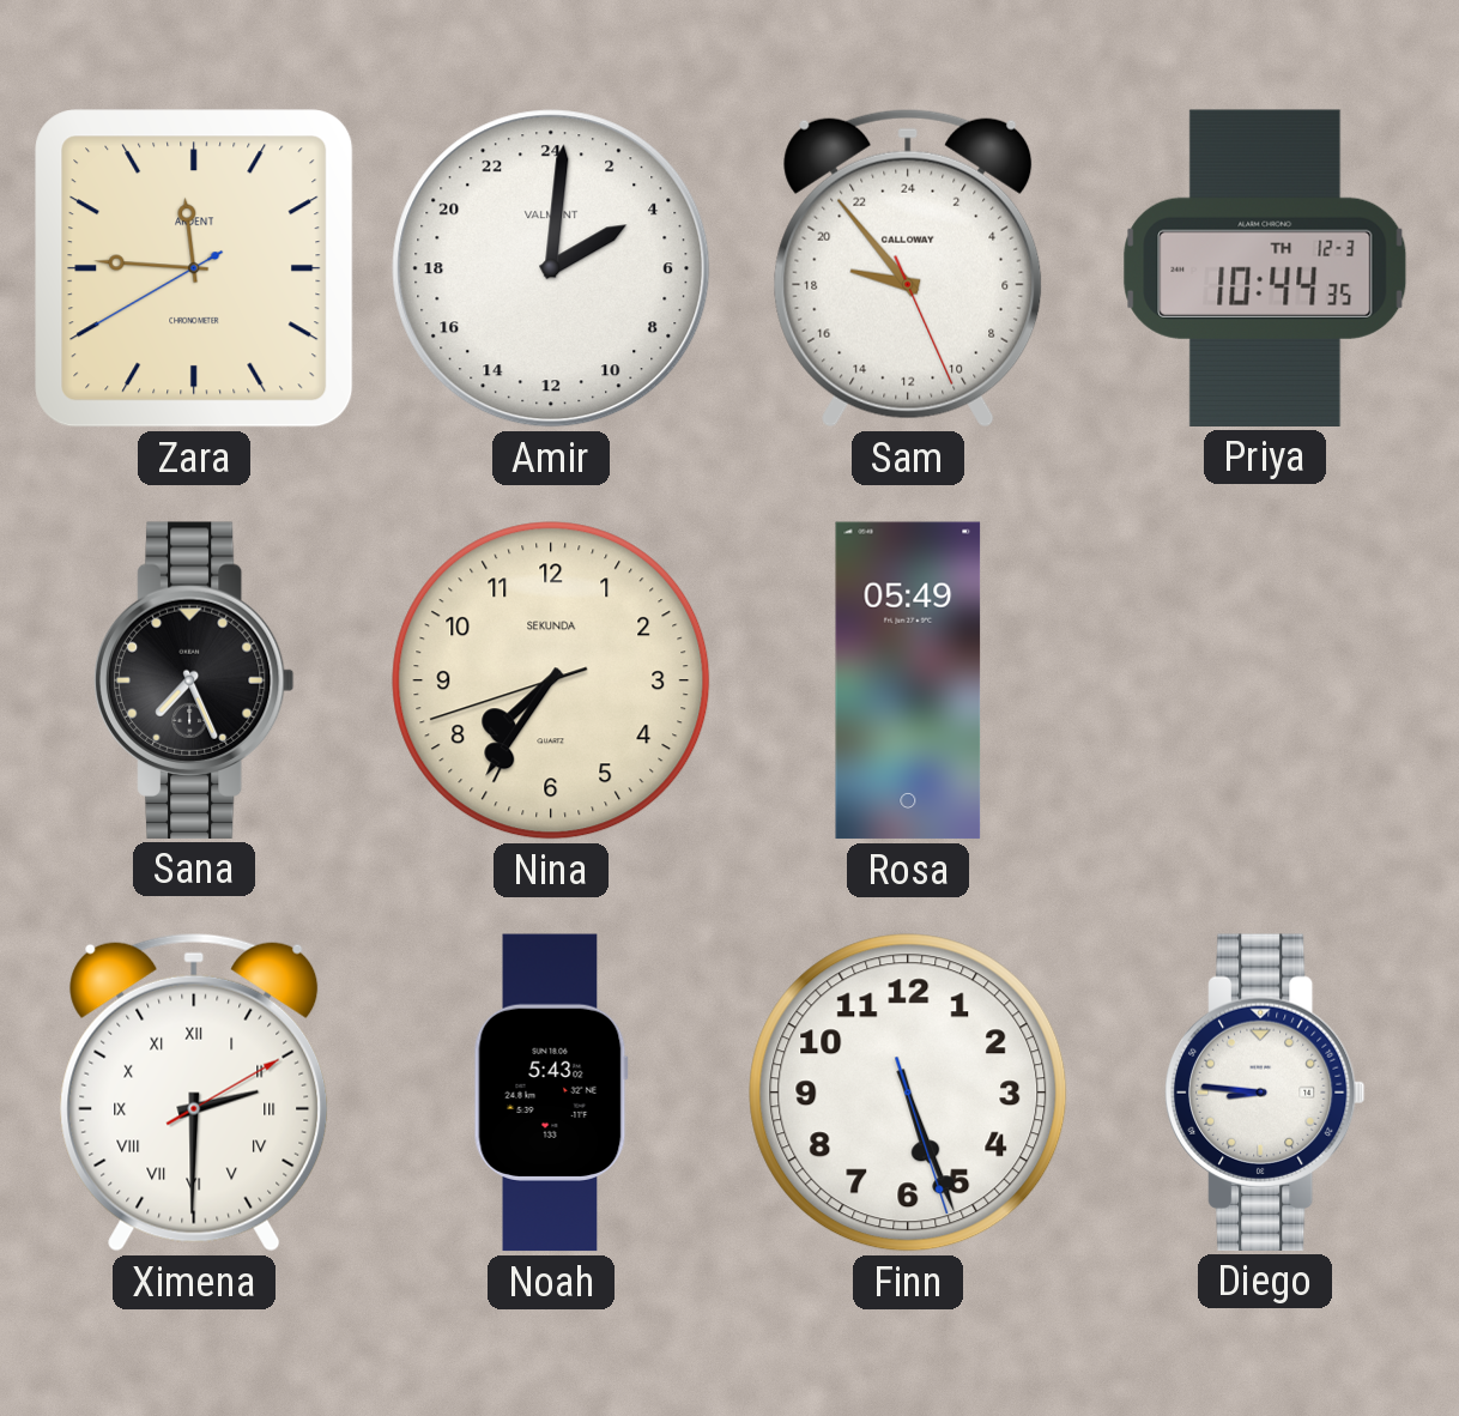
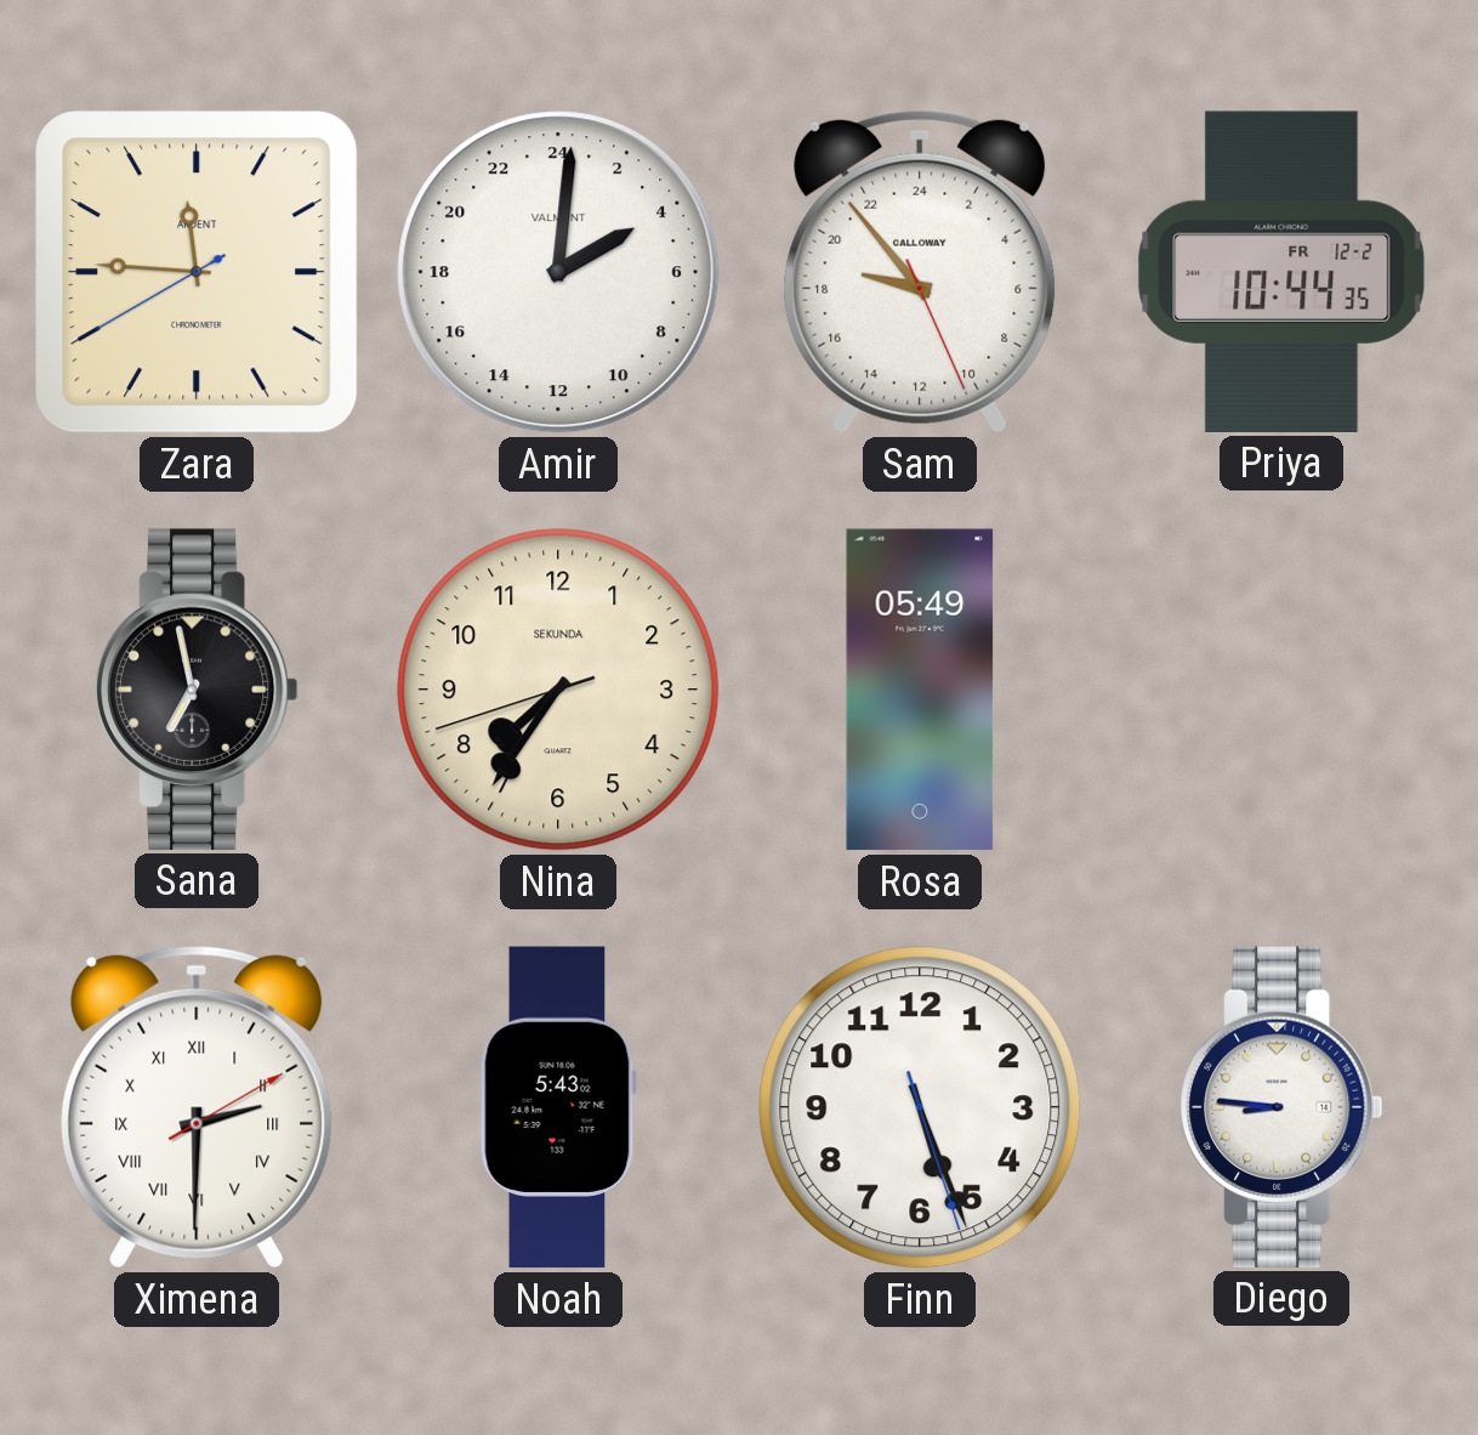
Priya date: TH 12-3 -> FR 12-2 (1281, 272)
Sana: 7:26 -> 6:58 (197, 690)
